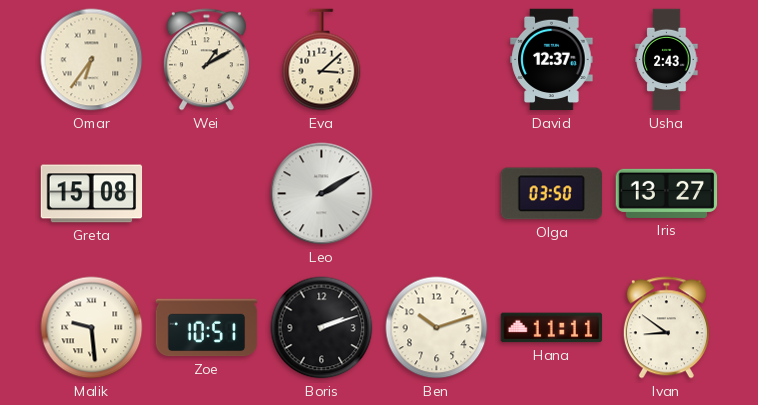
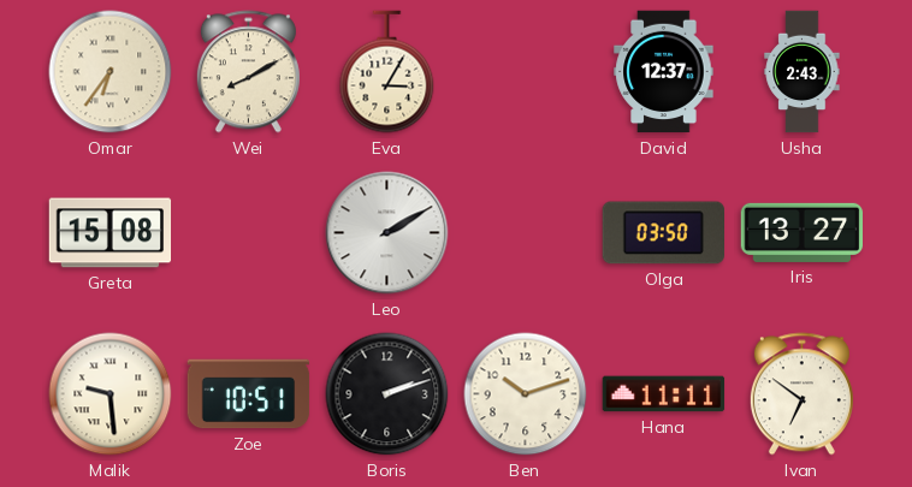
Wei: 1:10 -> 8:10 (248, 72)
Eva: 3:08 -> 3:05 (387, 72)
Ivan: 8:51 -> 6:51 (801, 394)
